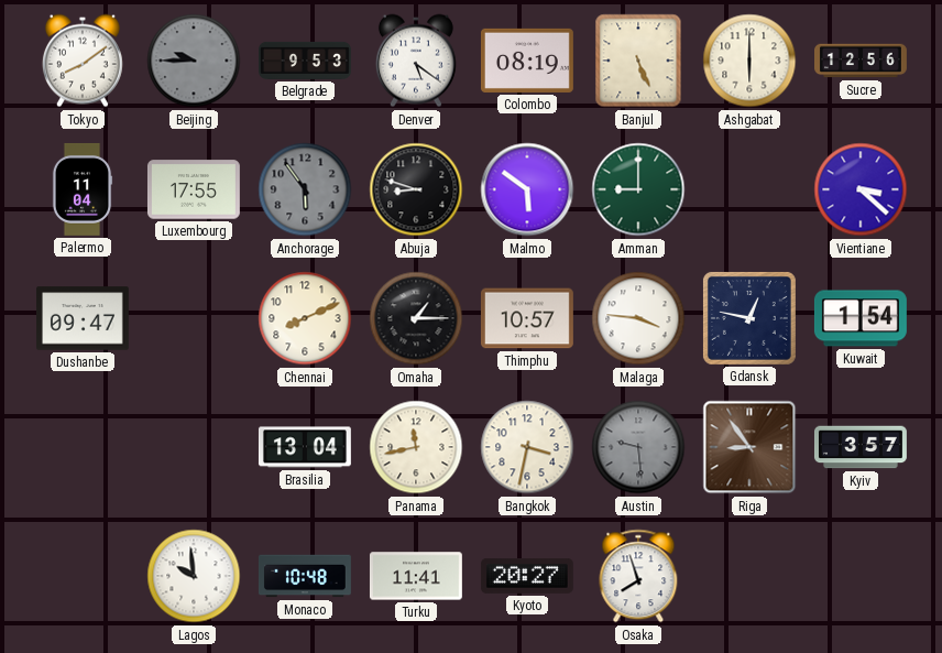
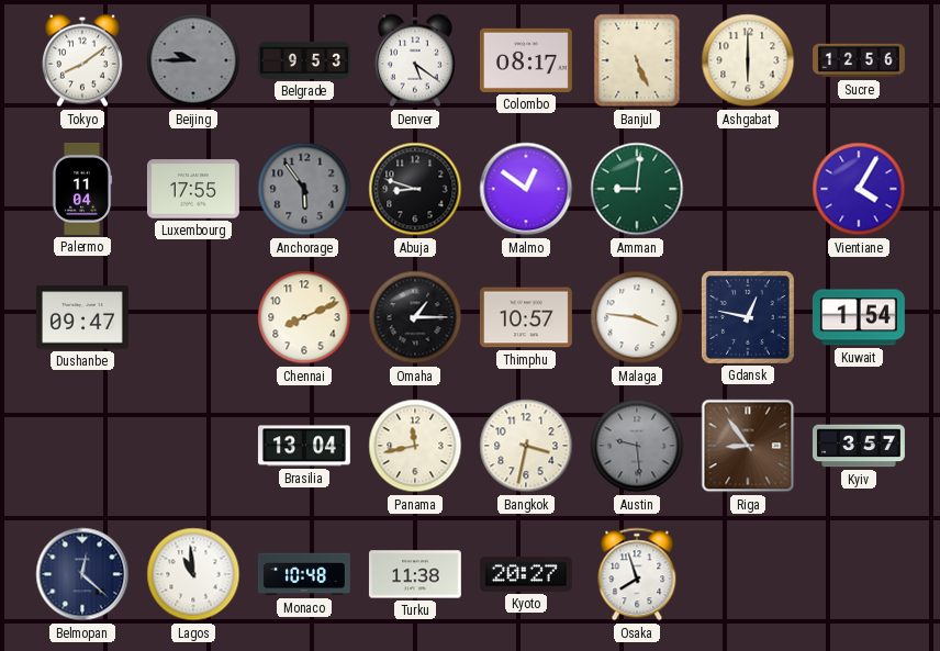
Colombo: 08:19 -> 08:17 (526, 60)
Malmo: 5:51 -> 12:51 (526, 189)
Amman: 9:00 -> 9:01 (637, 189)
Vientiane: 3:22 -> 4:05 (859, 189)
Belmopan: none -> 12:22 (82, 574)
Lagos: 9:59 -> 10:59 (193, 574)
Turku: 11:41 -> 11:38 (415, 574)
